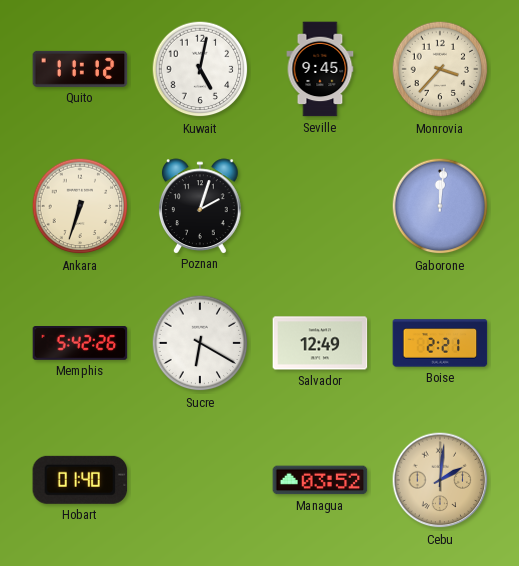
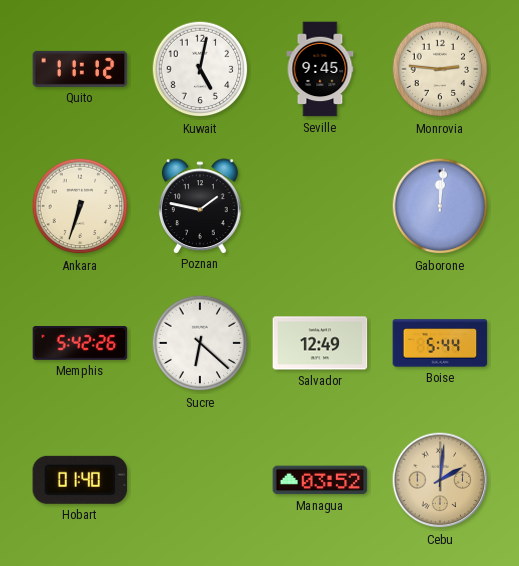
Monrovia: 3:37 -> 2:46 (440, 69)
Poznan: 2:03 -> 1:47 (200, 206)
Sucre: 6:20 -> 6:22 (200, 343)
Boise: 2:21 -> 5:44 (440, 343)
